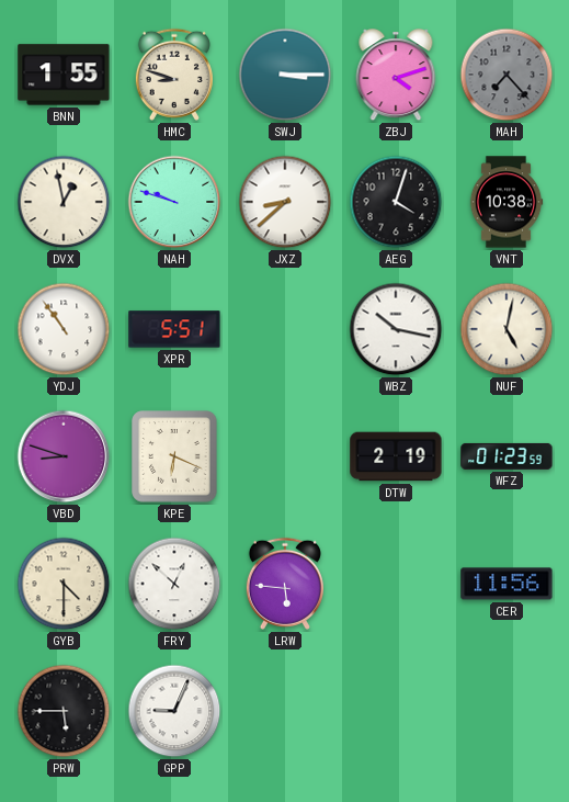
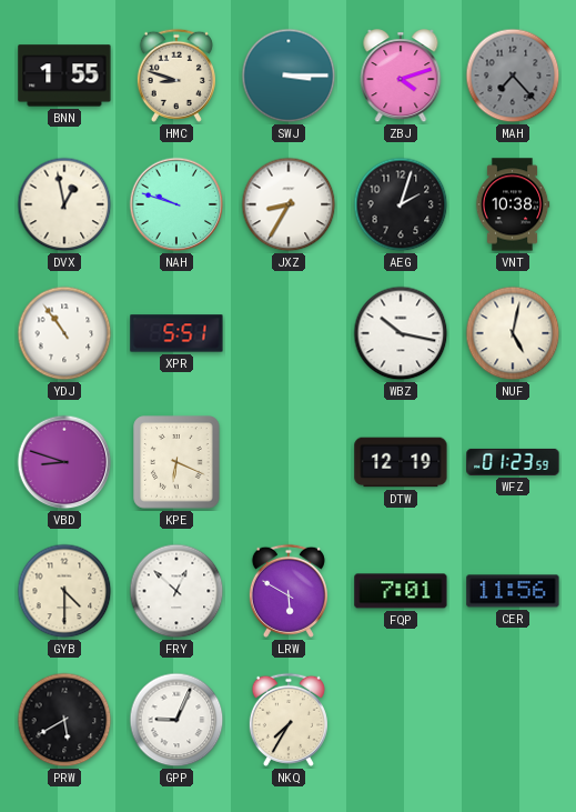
JXZ: 8:38 -> 8:35 (289, 204)
AEG: 4:03 -> 2:03 (401, 204)
DTW: 2:19 -> 12:19 (401, 462)
LRW: 5:46 -> 5:50 (289, 591)
FQP: none -> 7:01 (401, 591)
PRW: 5:45 -> 5:40 (64, 720)
NKQ: none -> 7:35 (289, 720)
